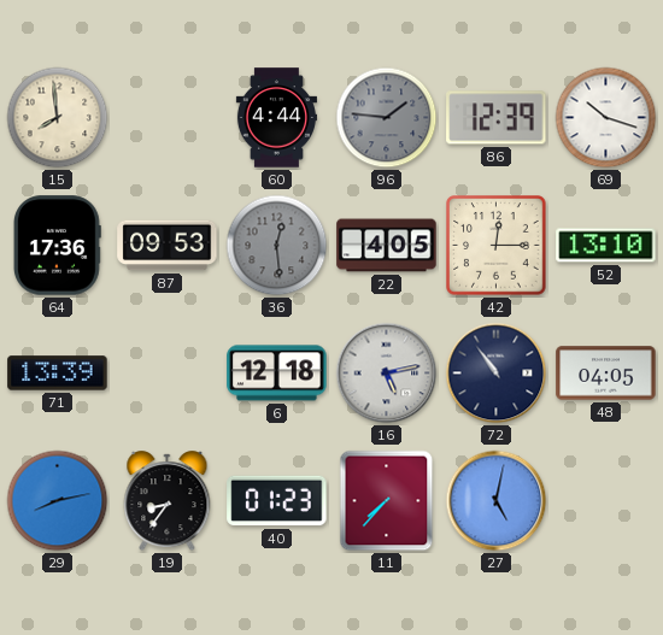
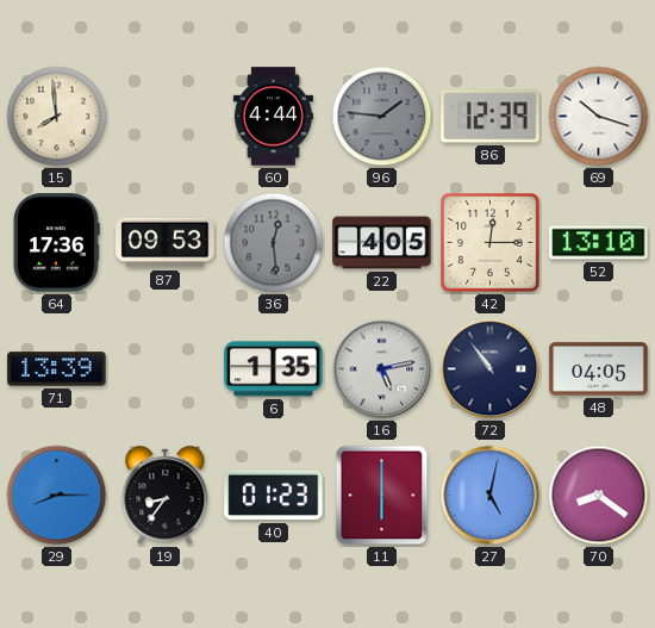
6: 12:18 -> 1:35 (274, 369)
29: 8:13 -> 8:15 (57, 496)
11: 7:37 -> 6:00 (382, 496)
70: none -> 8:21 (599, 496)
